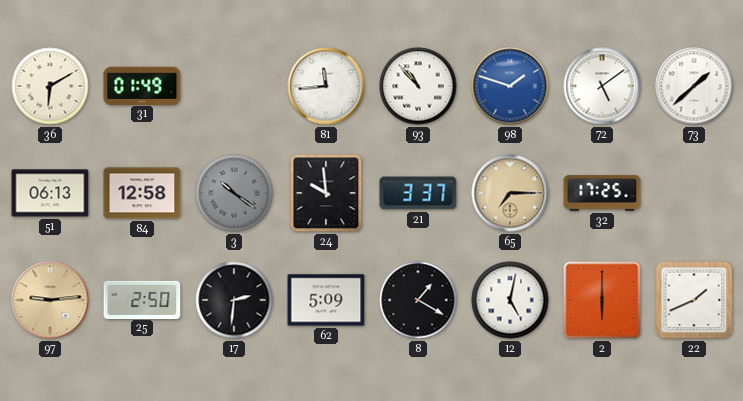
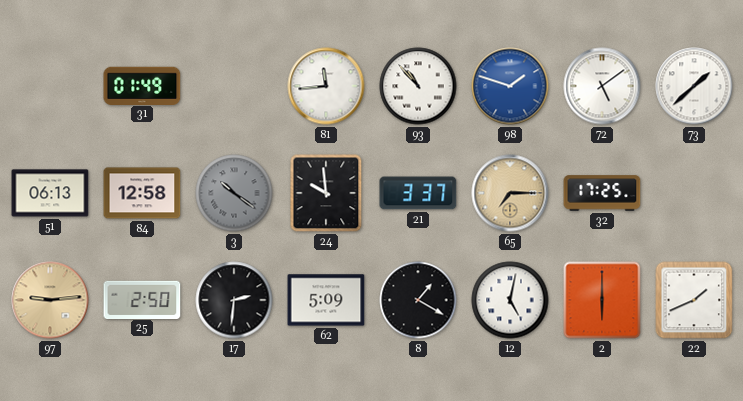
36: 6:10 -> none (50, 86)
